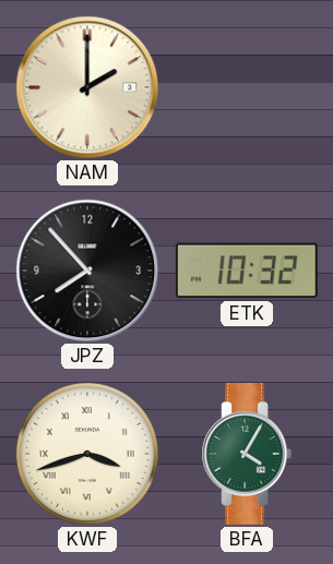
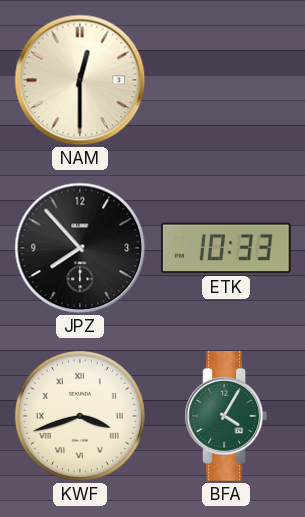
NAM: 2:00 -> 12:30 (80, 80)
ETK: 10:32 -> 10:33 (226, 248)
